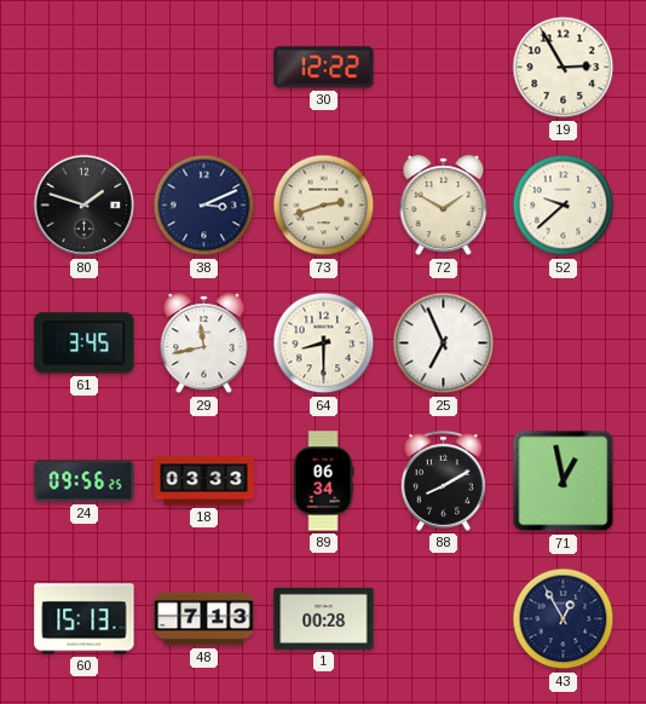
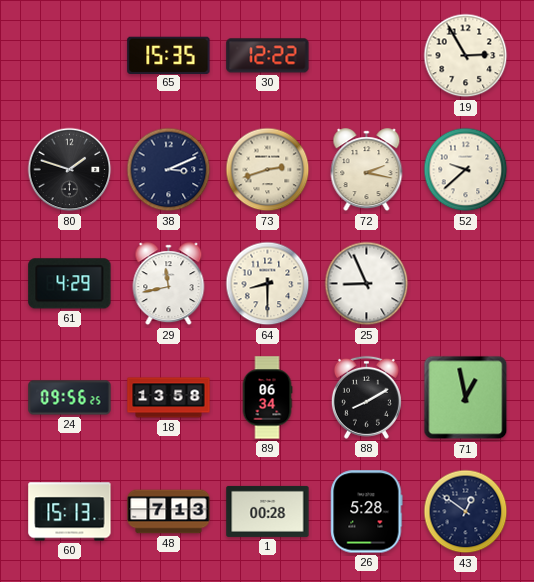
65: none -> 15:35 (169, 55)
72: 1:50 -> 2:17 (367, 170)
61: 3:45 -> 4:29 (70, 284)
25: 6:56 -> 8:56 (367, 284)
18: 03:33 -> 13:58 (169, 398)
26: none -> 5:28 (367, 512)
43: 12:55 -> 12:51 (466, 512)
